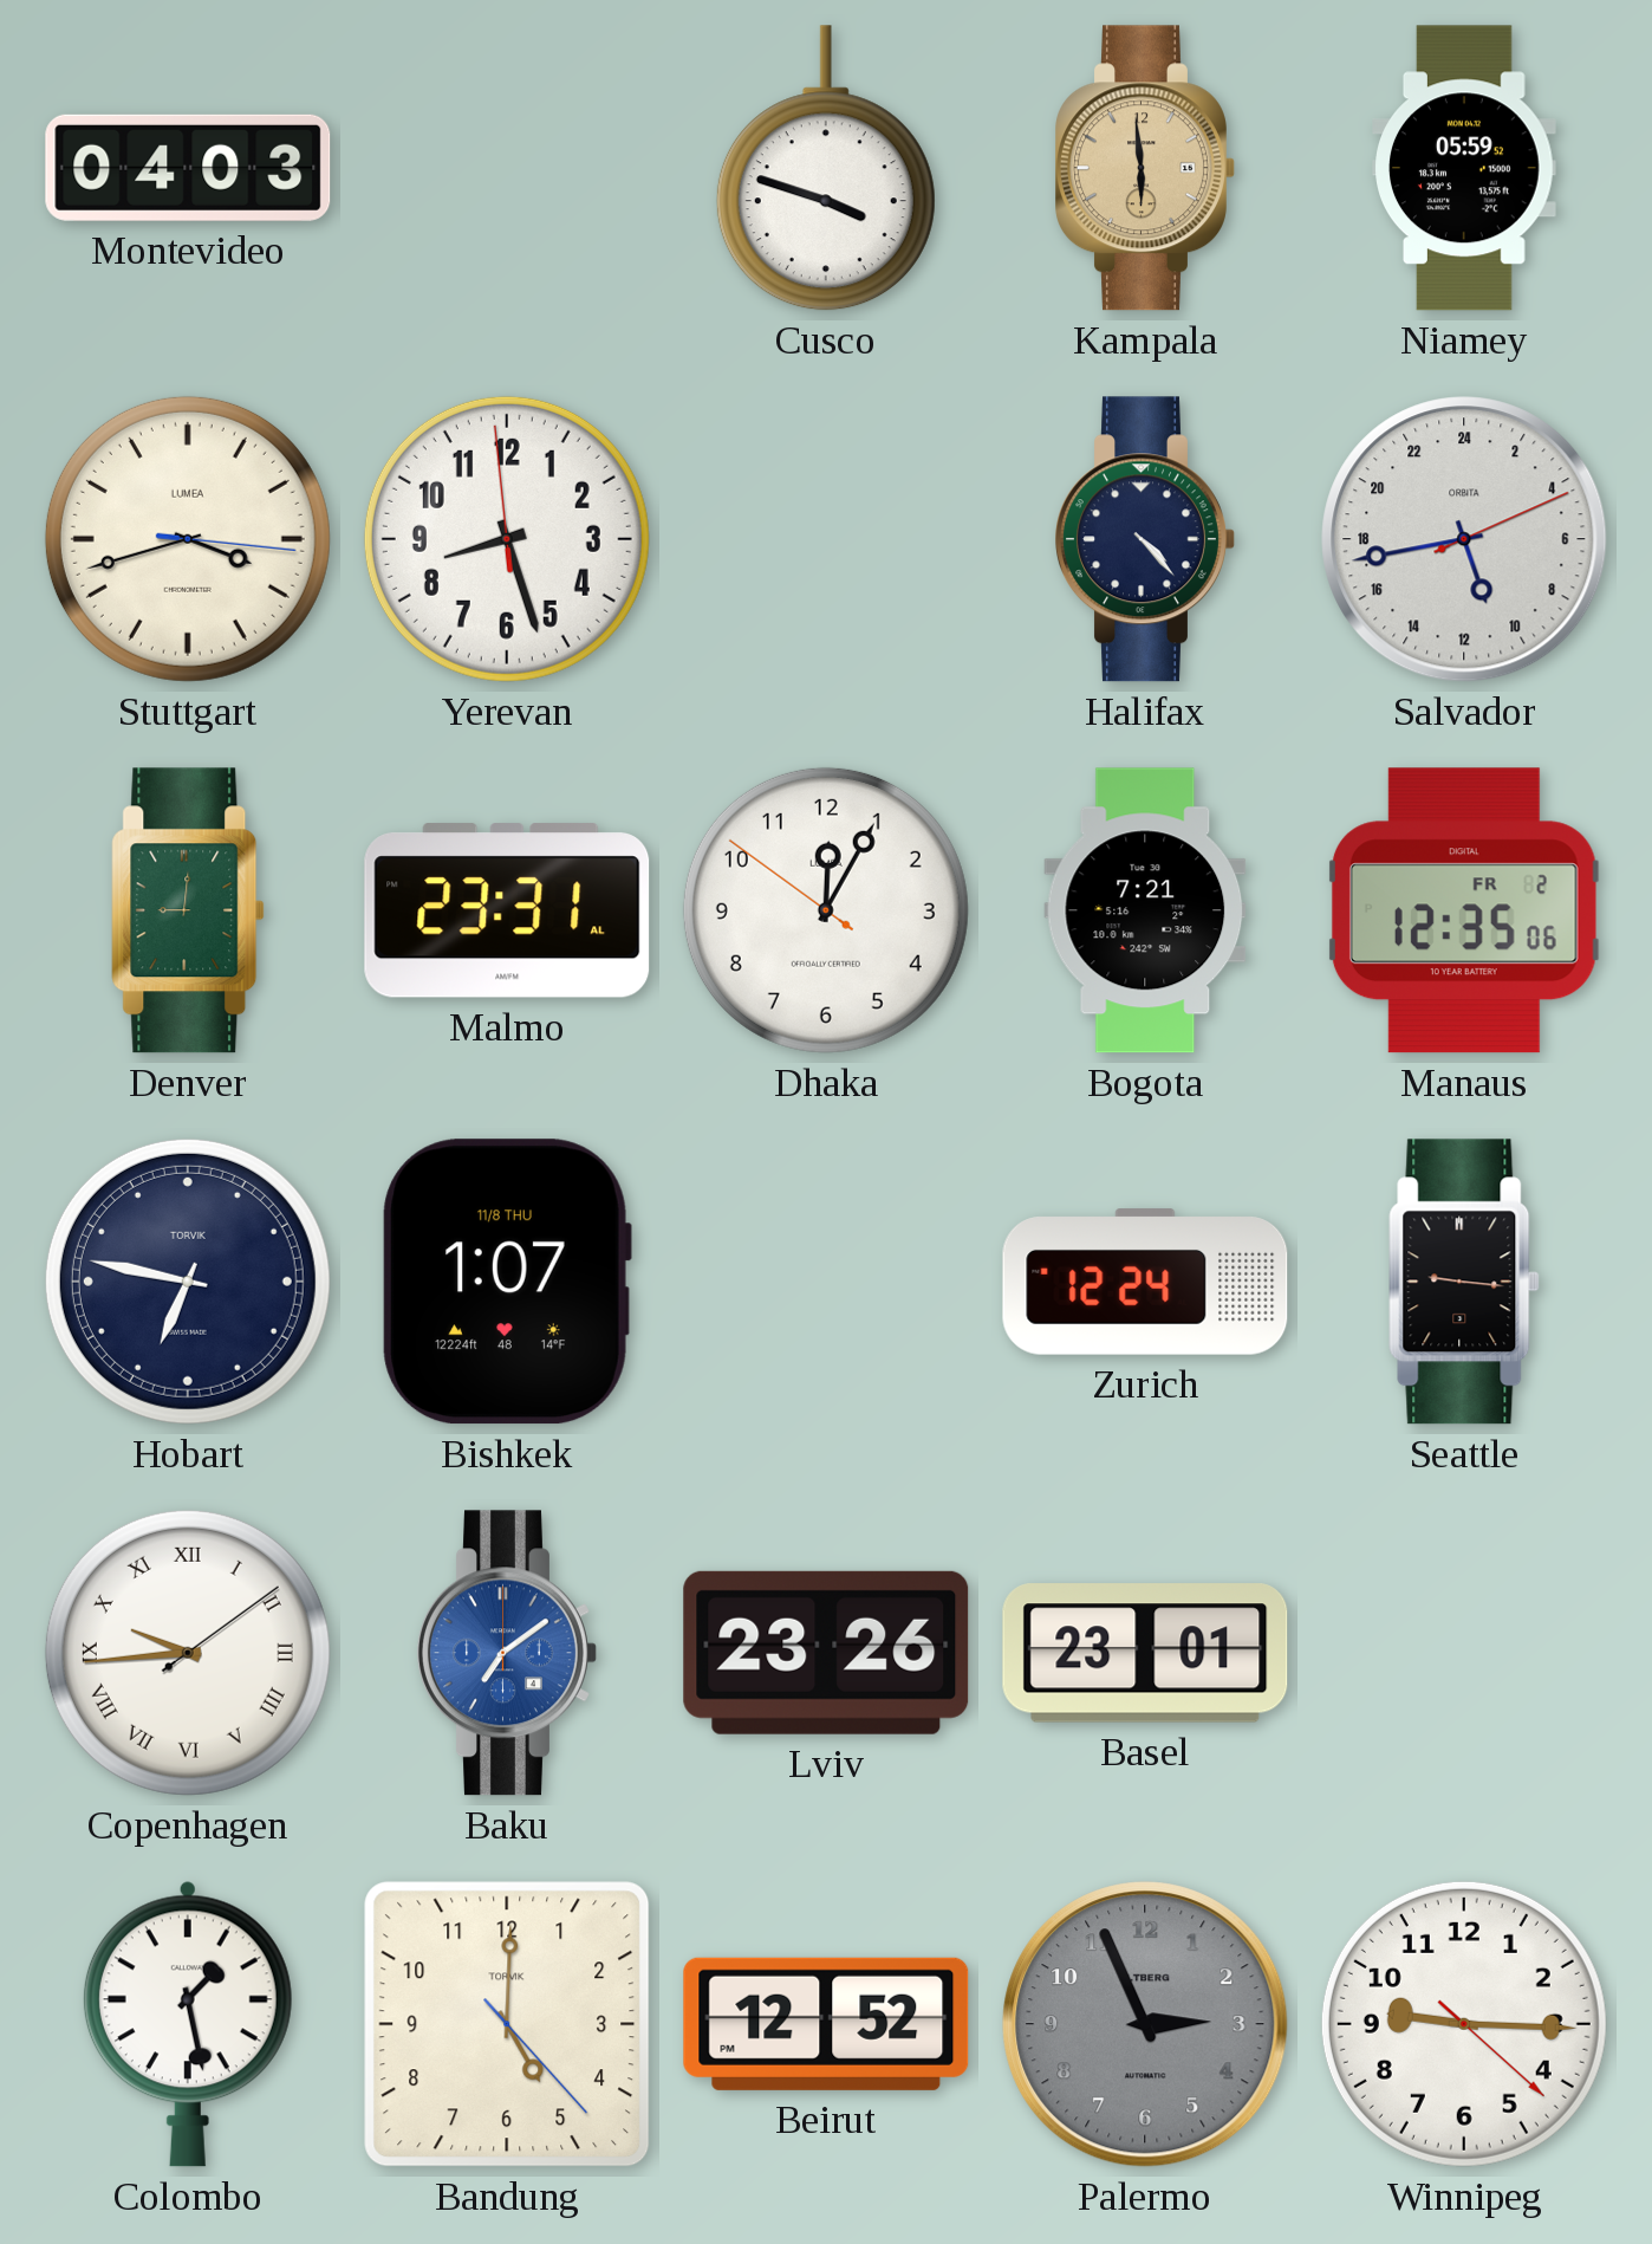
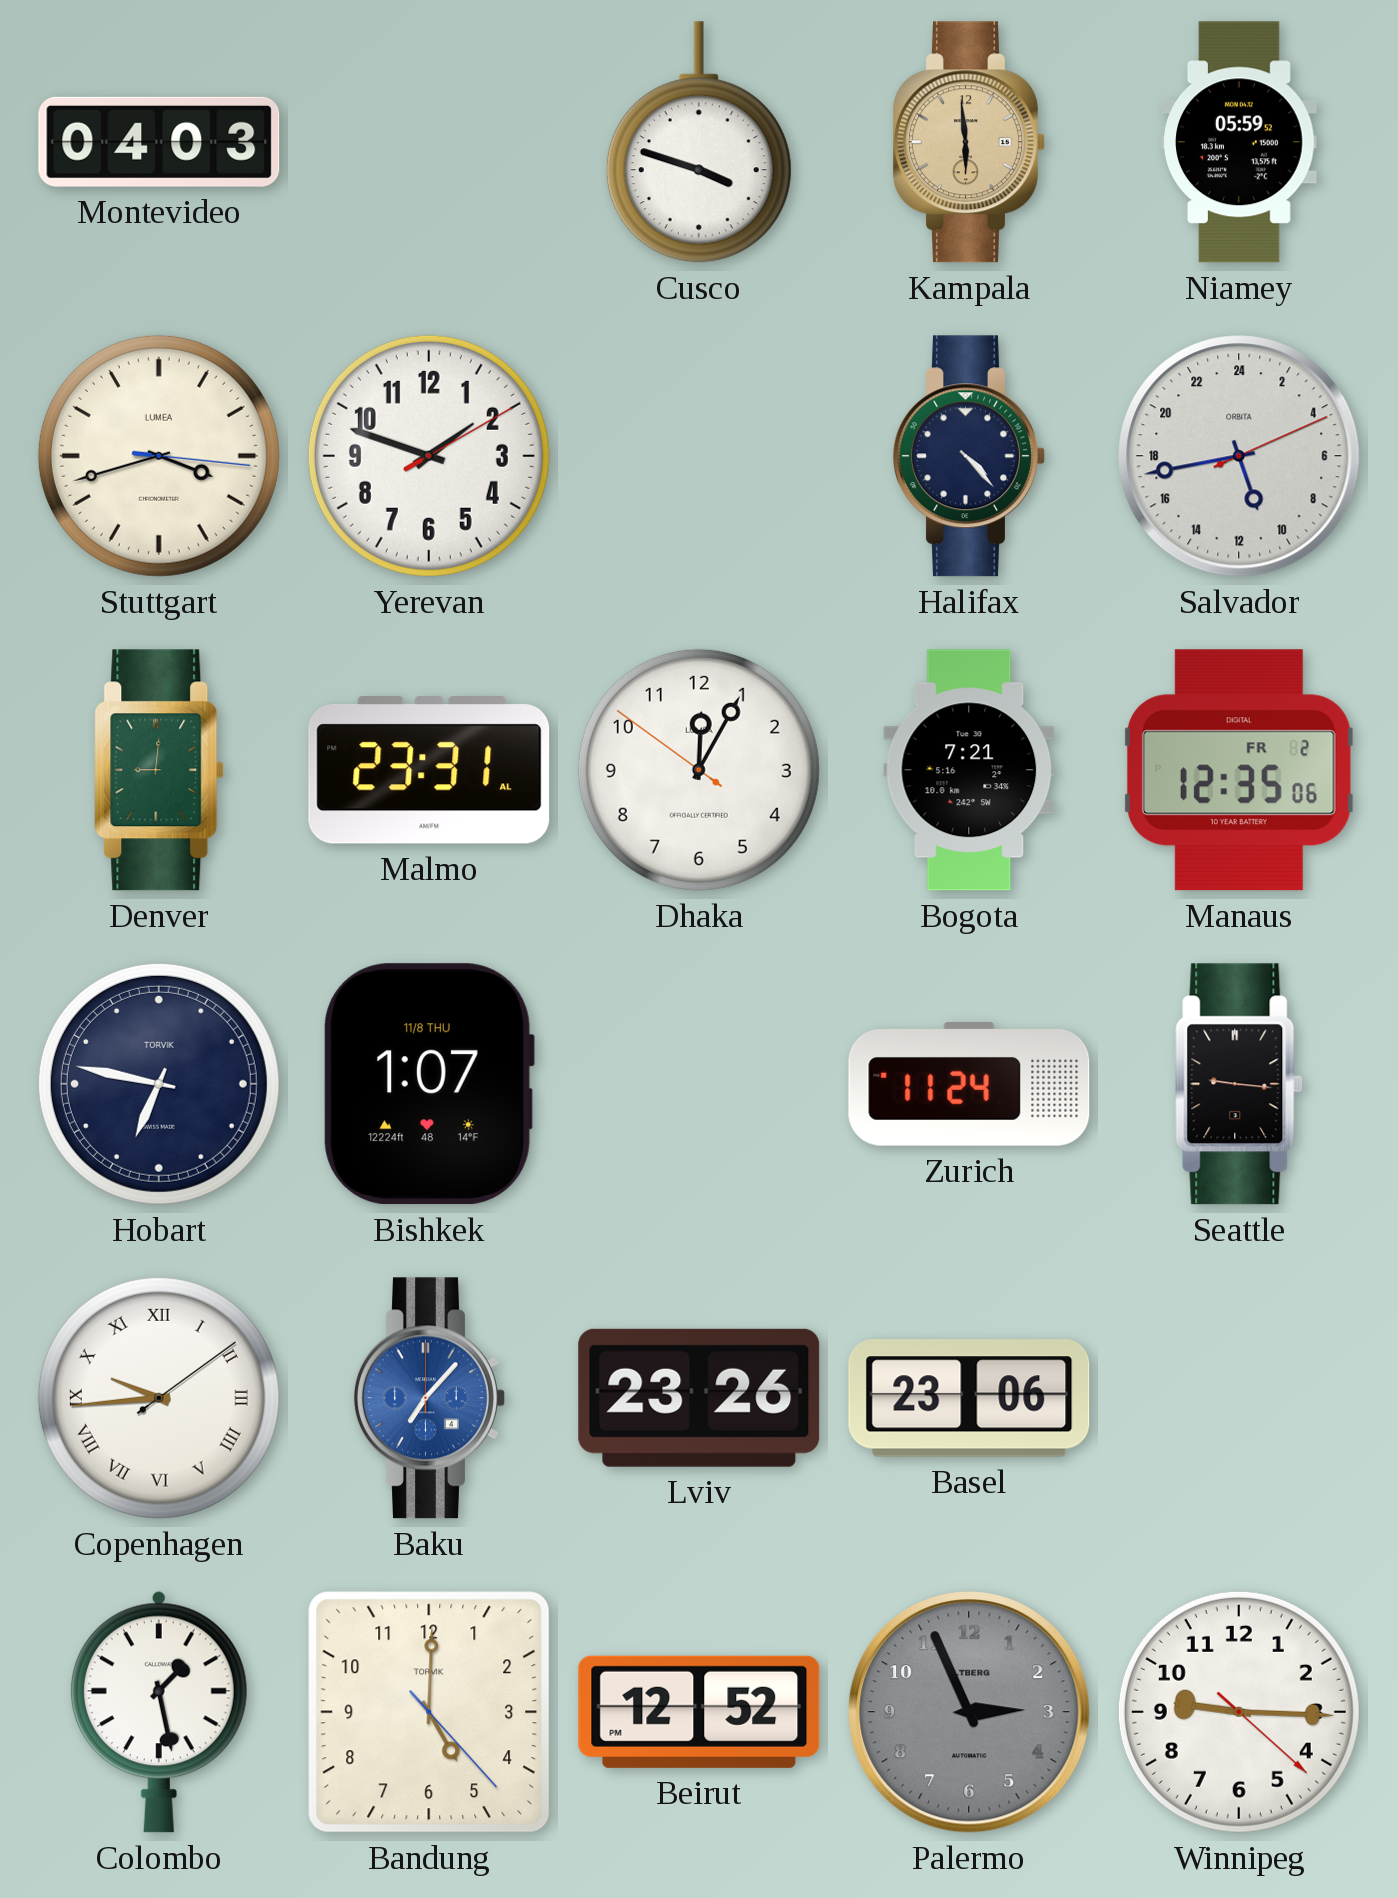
Yerevan: 8:26 -> 1:48 (429, 456)
Zurich: 12:24 -> 11:24 (969, 1084)
Baku: 7:09 -> 7:07 (430, 1398)
Basel: 23:01 -> 23:06 (969, 1398)
